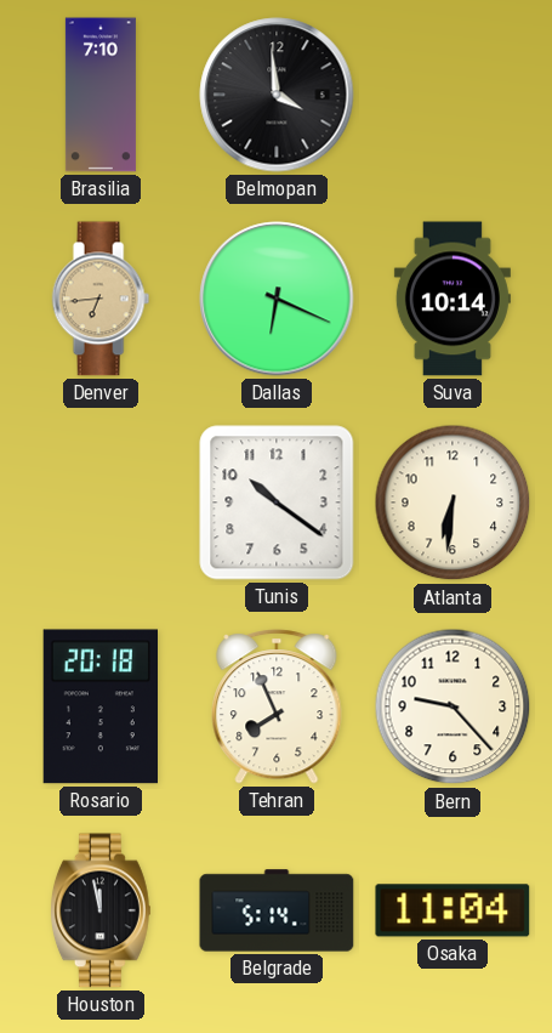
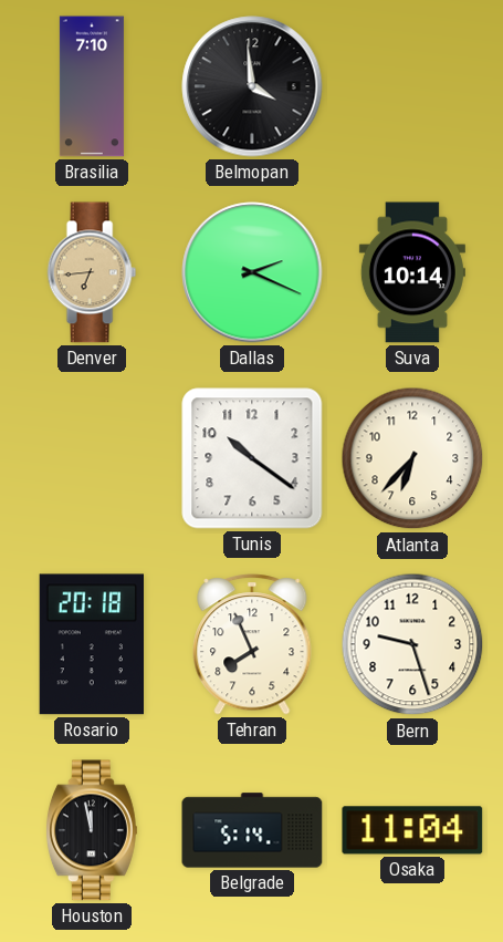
Dallas: 6:19 -> 2:19 (252, 272)
Atlanta: 6:31 -> 6:37 (412, 458)
Bern: 9:23 -> 9:27 (412, 644)
